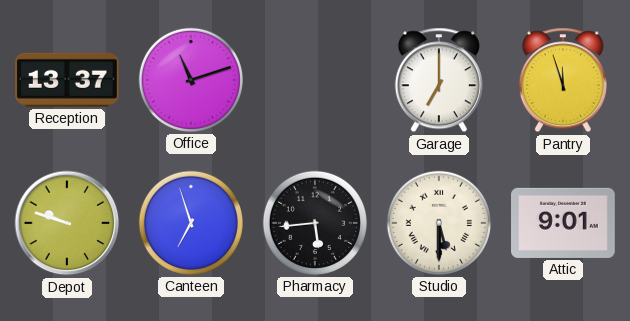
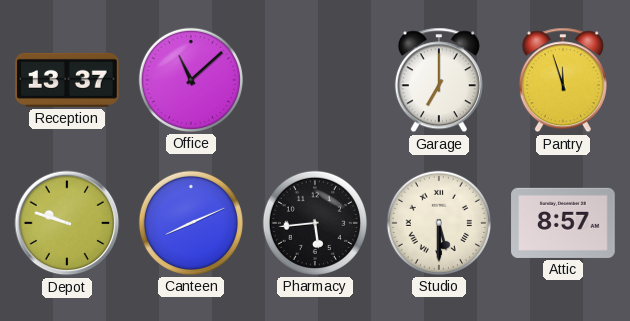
Office: 11:12 -> 11:08 (191, 80)
Canteen: 6:57 -> 8:11 (191, 223)
Attic: 9:01 -> 8:57 (563, 223)
